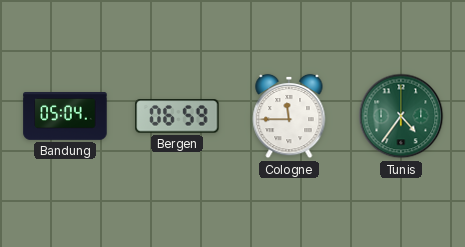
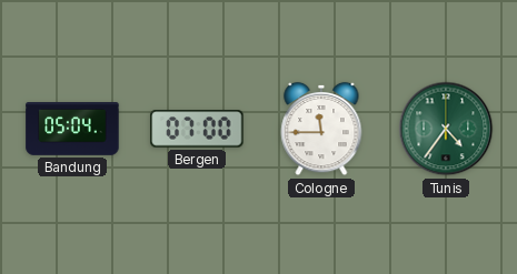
Bergen: 06:59 -> 07:00 (197, 129)
